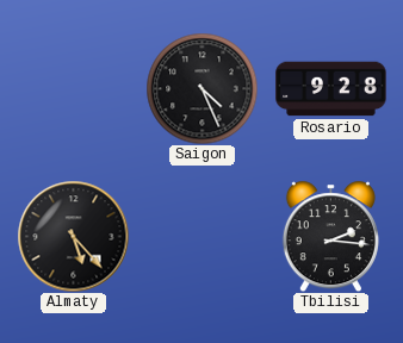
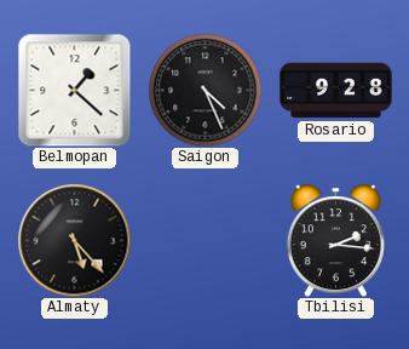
Belmopan: none -> 1:22 (74, 90)
